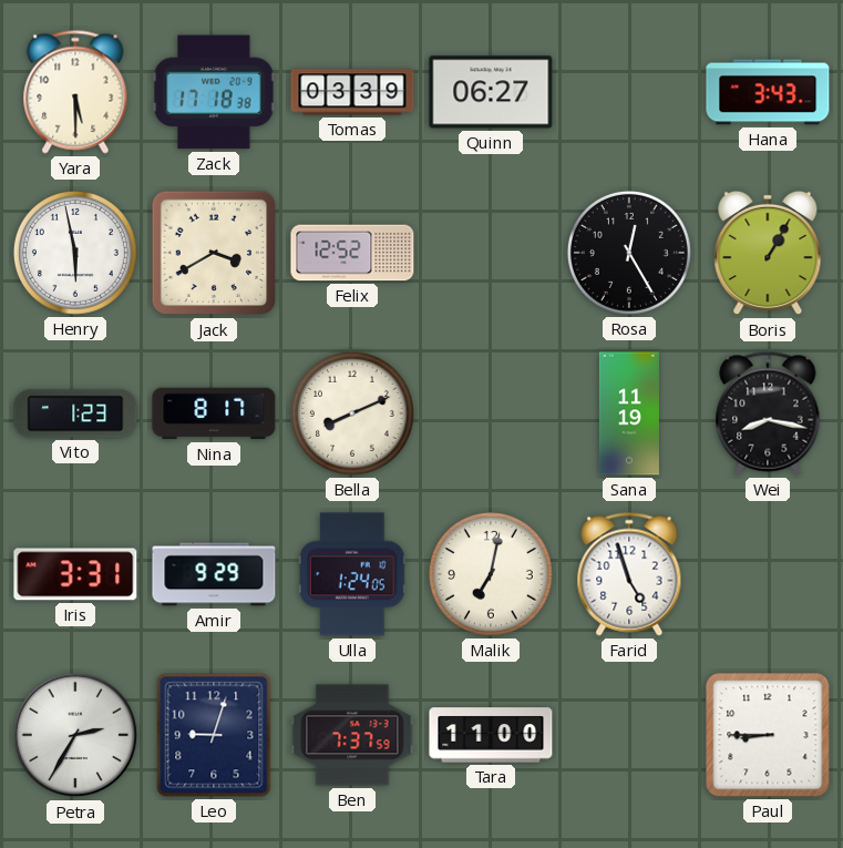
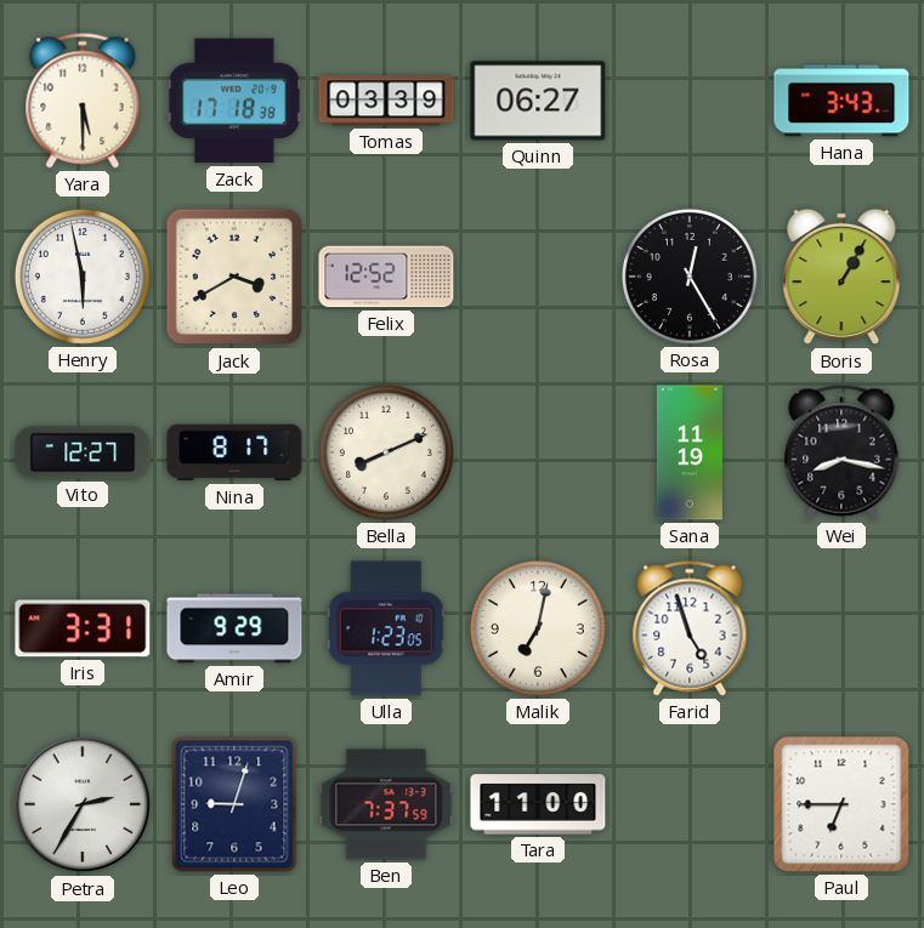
Vito: 1:23 -> 12:27 (83, 452)
Ulla: 1:24 -> 1:23 (386, 628)
Paul: 8:45 -> 6:45 (841, 804)
